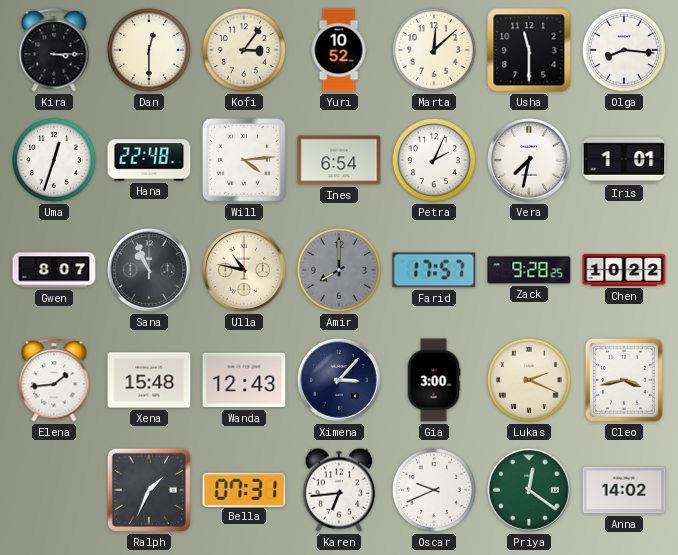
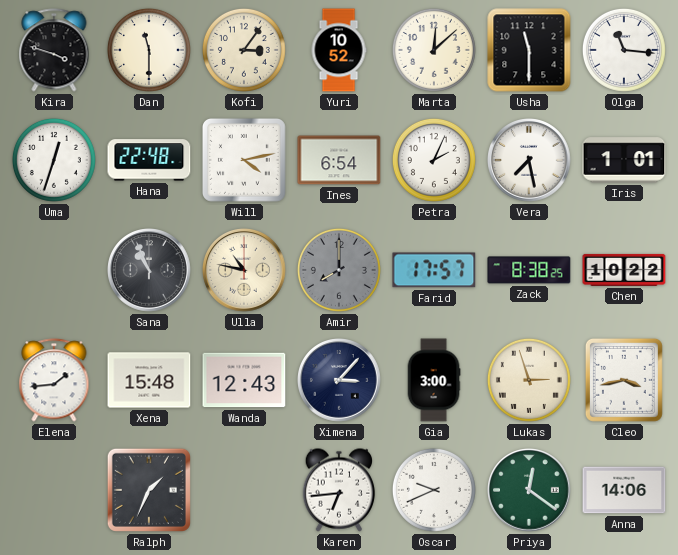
Kira: 3:15 -> 3:48 (54, 50)
Dan: 12:30 -> 11:30 (149, 50)
Olga: 8:16 -> 11:16 (624, 50)
Will: 4:14 -> 4:13 (244, 160)
Vera: 7:32 -> 7:28 (530, 160)
Gwen: 8:07 -> none (54, 270)
Zack: 9:28 -> 8:38 (529, 270)
Lukas: 2:19 -> 2:57 (529, 380)
Bella: 07:31 -> none (244, 489)
Anna: 14:02 -> 14:06 (624, 490)
